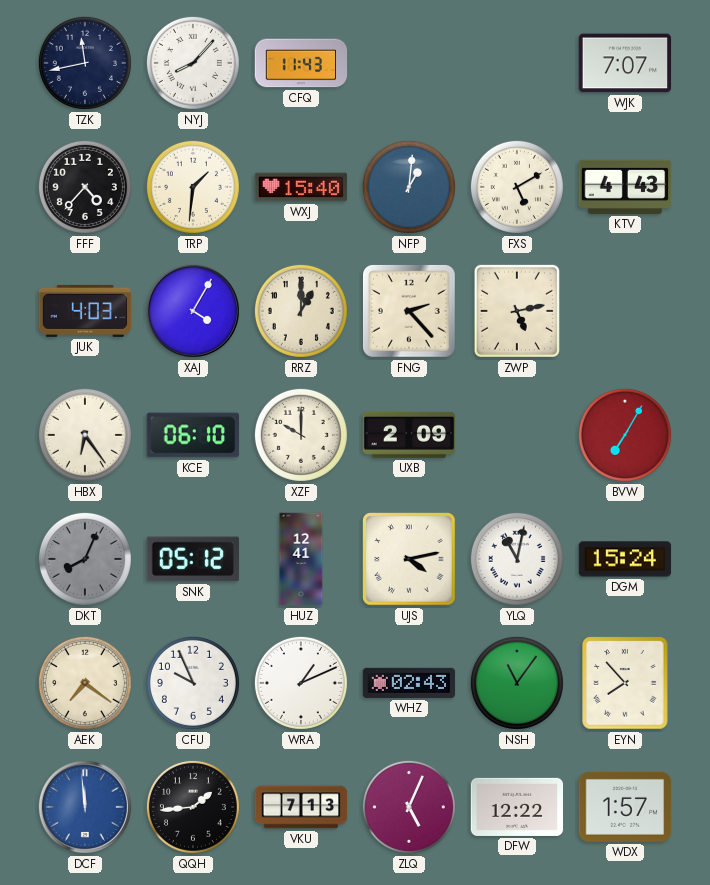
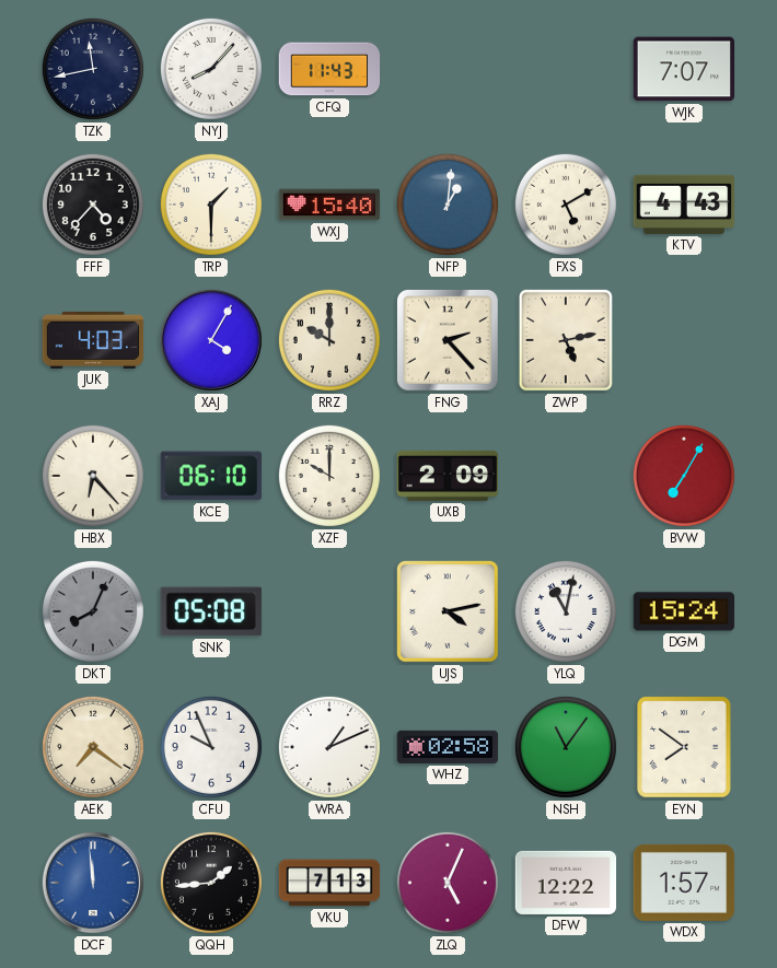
TRP: 1:31 -> 1:30 (211, 205)
RRZ: 1:00 -> 10:00 (329, 340)
HBX: 6:24 -> 6:23 (93, 476)
SNK: 05:12 -> 05:08 (211, 611)
HUZ: 12:41 -> none (301, 559)
WHZ: 02:43 -> 02:58 (448, 747)
EYN: 7:53 -> 7:51 (684, 747)
